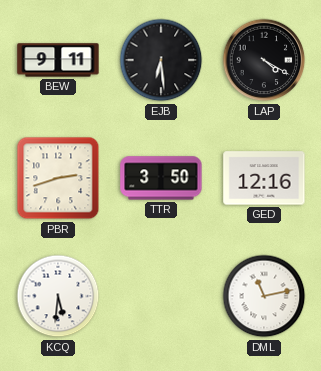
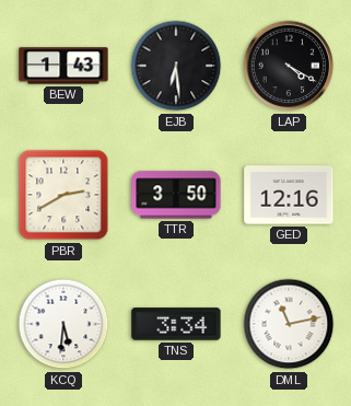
BEW: 9:11 -> 1:43 (63, 66)
PBR: 2:42 -> 2:40 (63, 195)
TNS: none -> 3:34 (176, 324)
